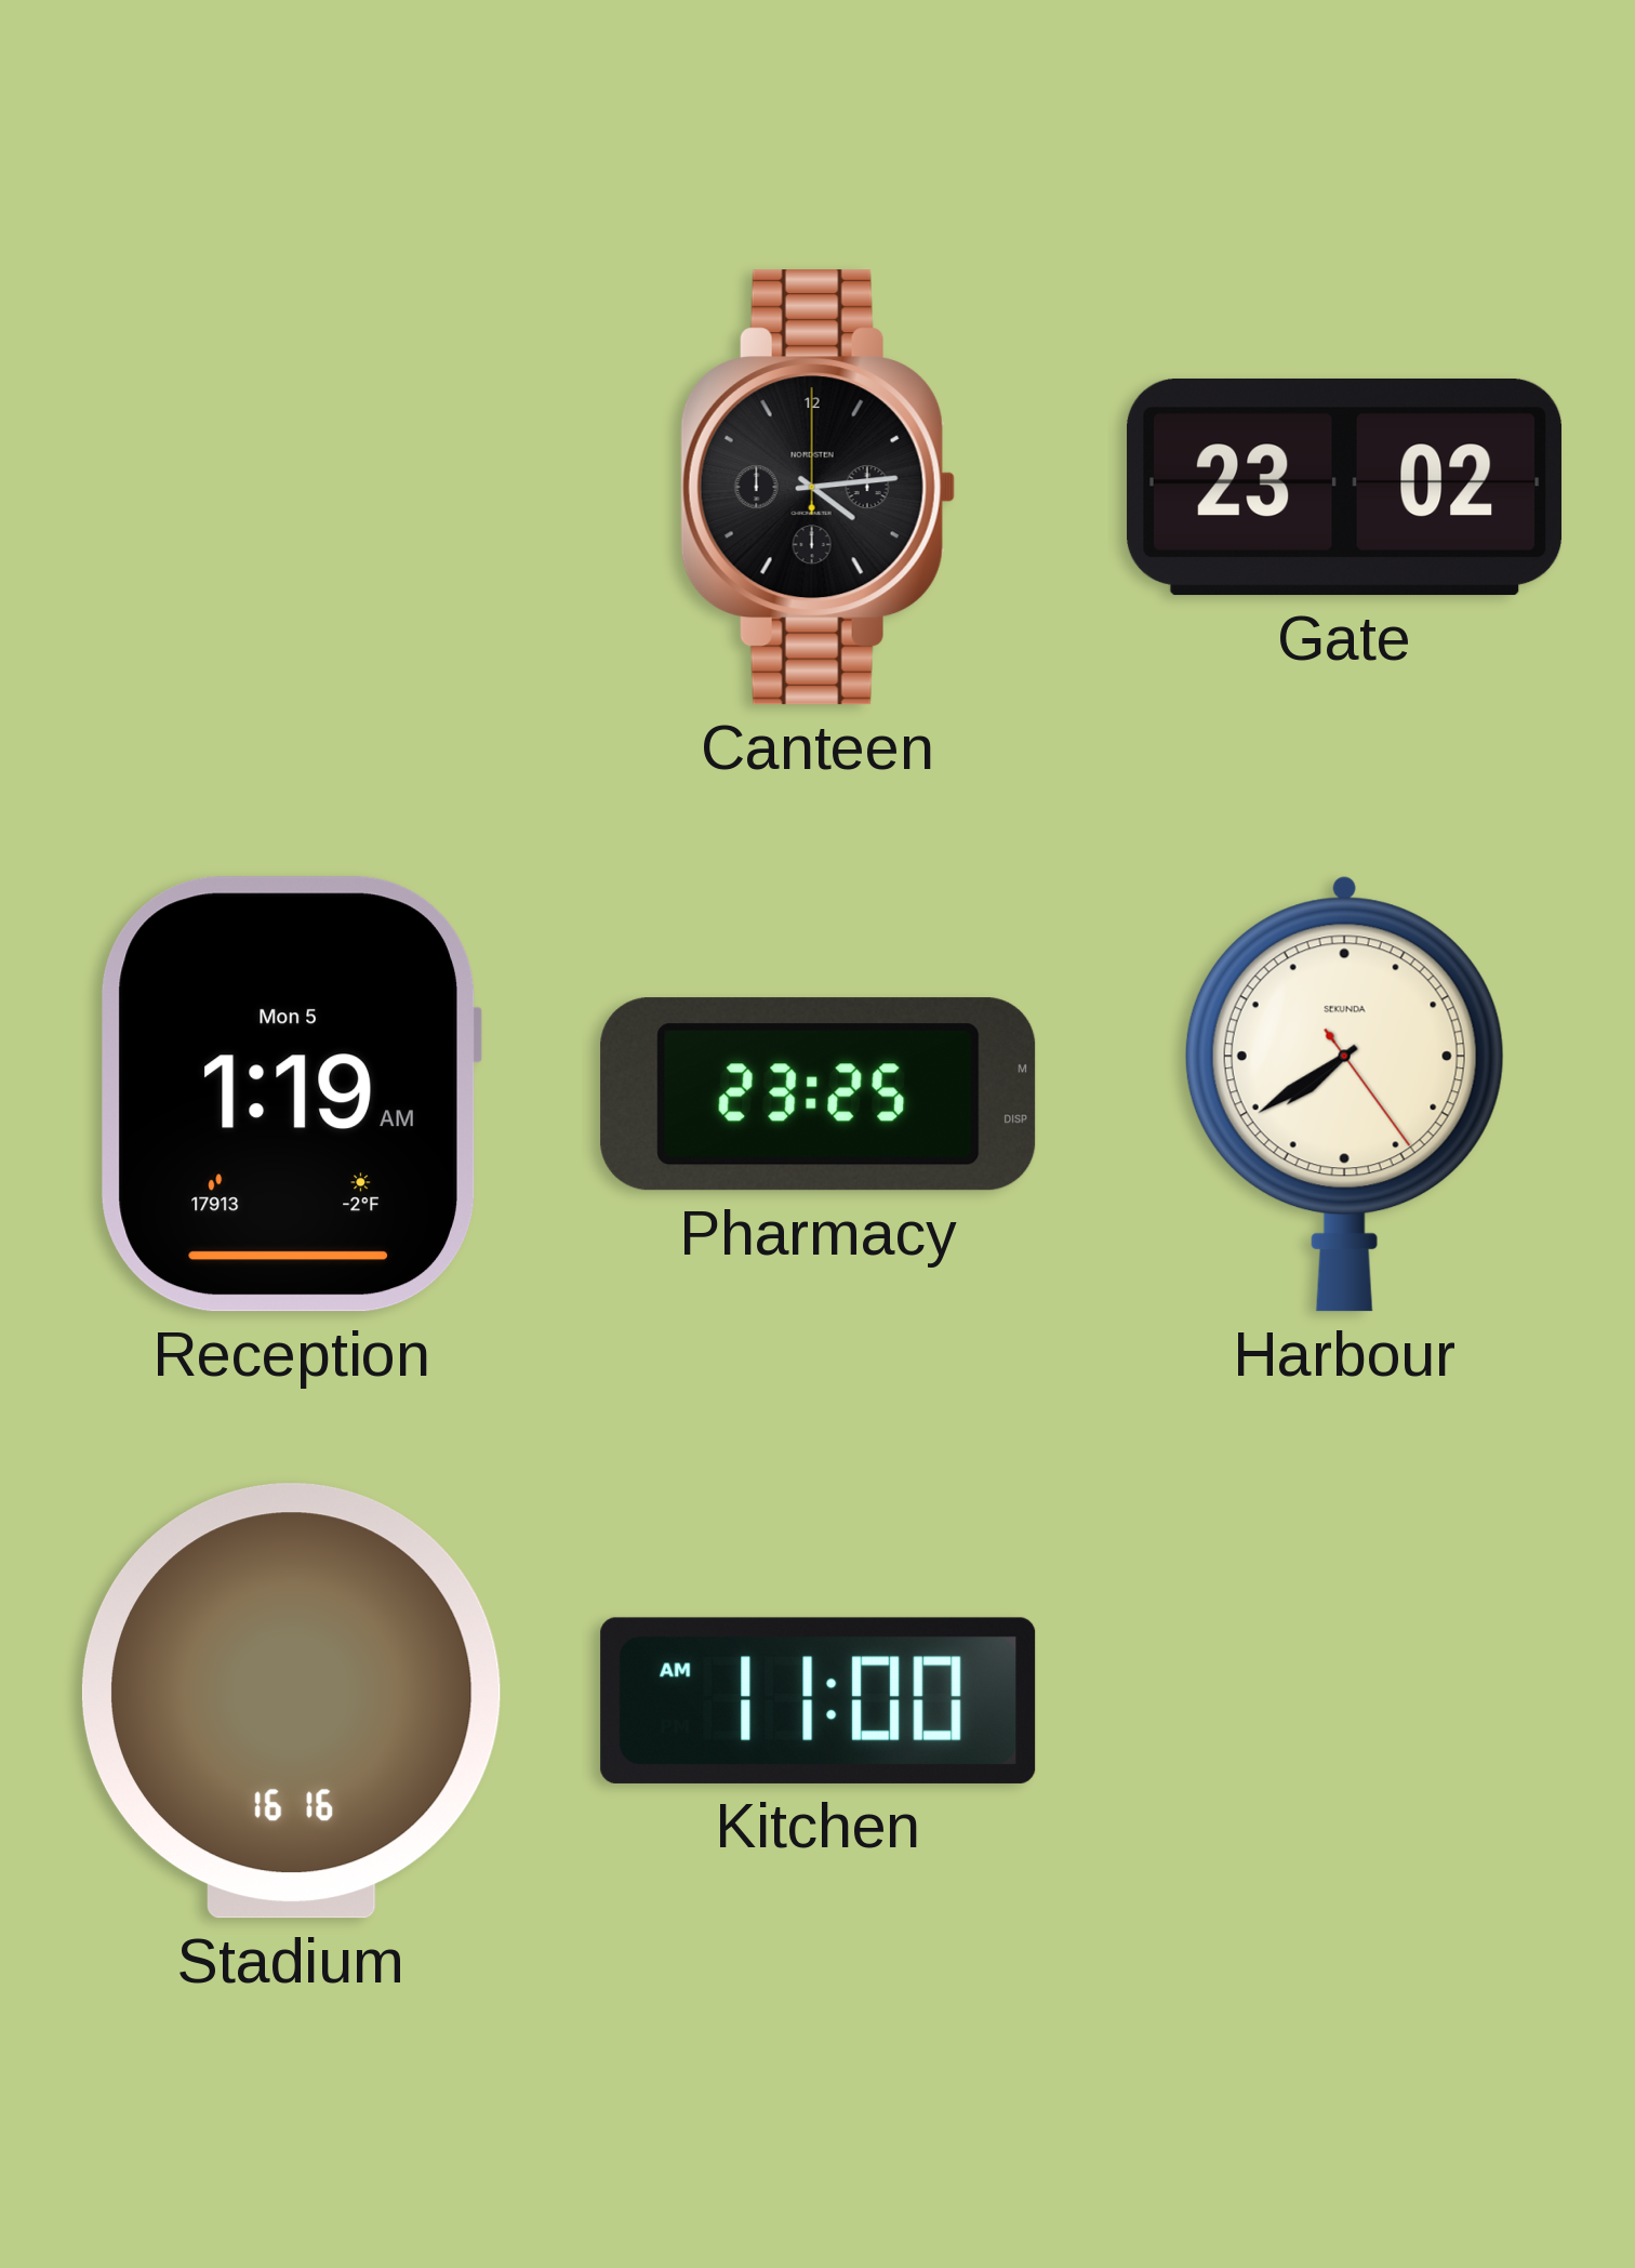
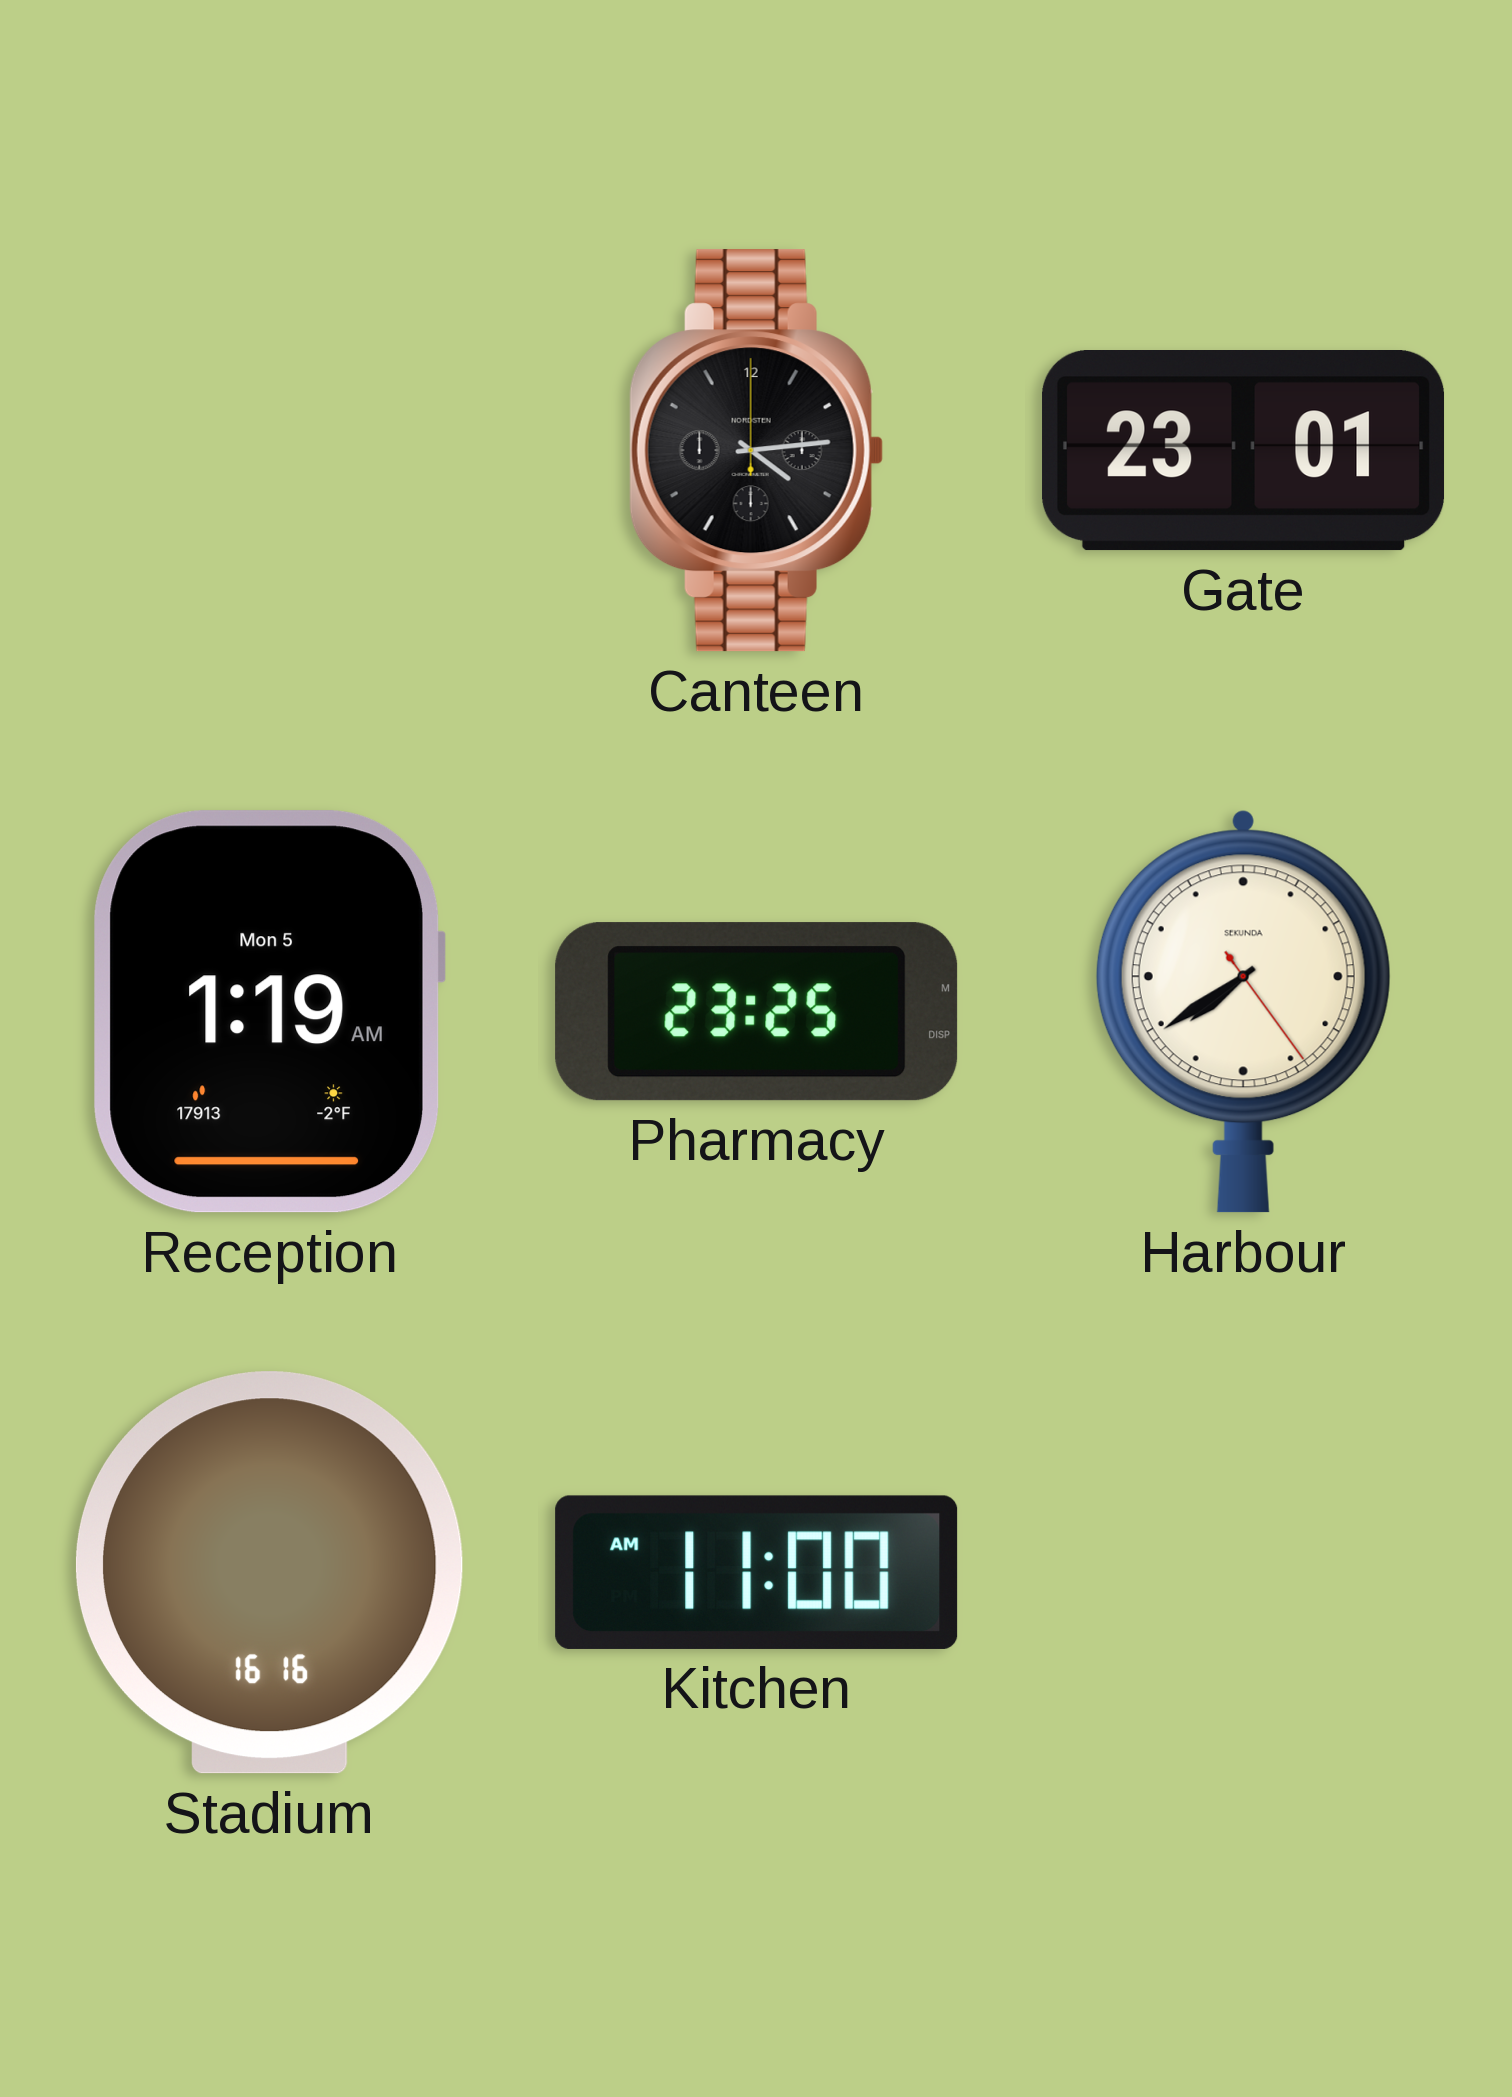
Gate: 23:02 -> 23:01 (1244, 451)
